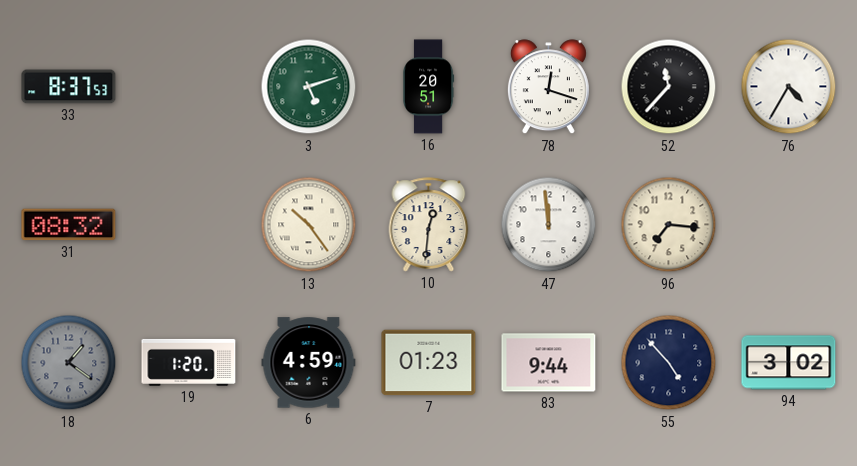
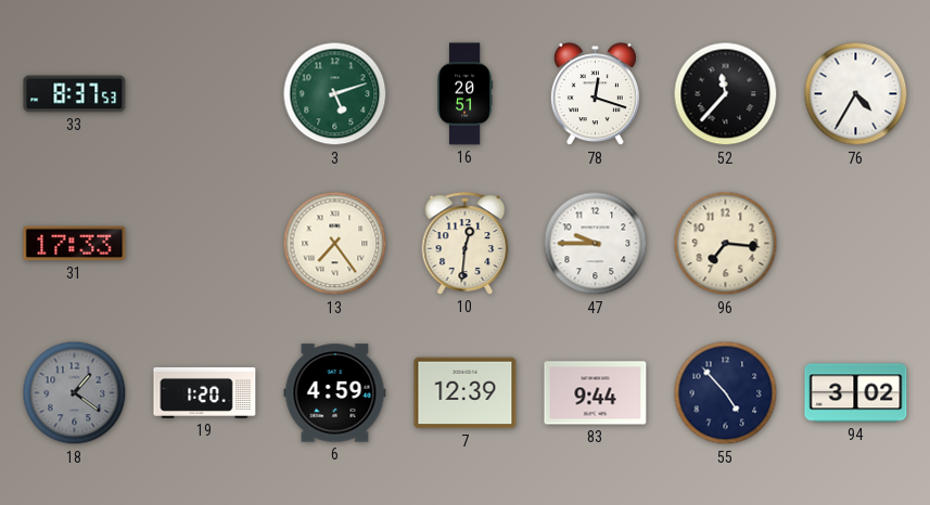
31: 08:32 -> 17:33 (75, 244)
13: 10:24 -> 7:24 (335, 244)
47: 11:59 -> 9:45 (596, 244)
7: 01:23 -> 12:39 (466, 393)
